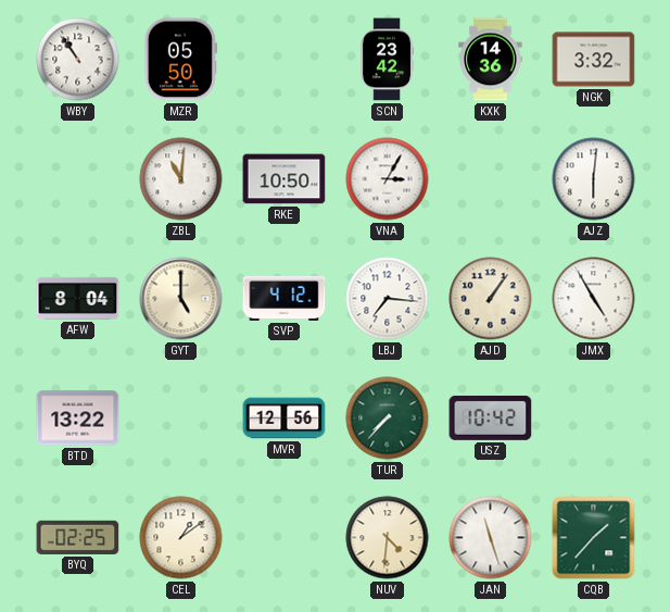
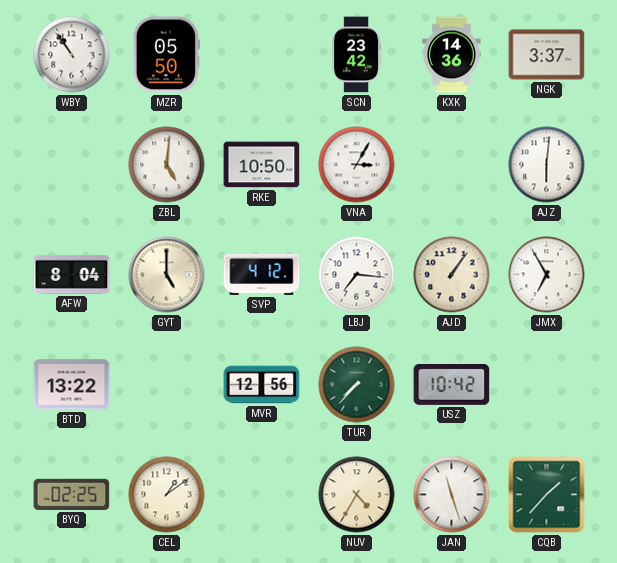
NGK: 3:32 -> 3:37 (547, 55)
ZBL: 11:01 -> 5:01 (167, 165)
JMX: 4:55 -> 6:55 (547, 275)
NUV: 4:31 -> 4:35 (357, 495)
